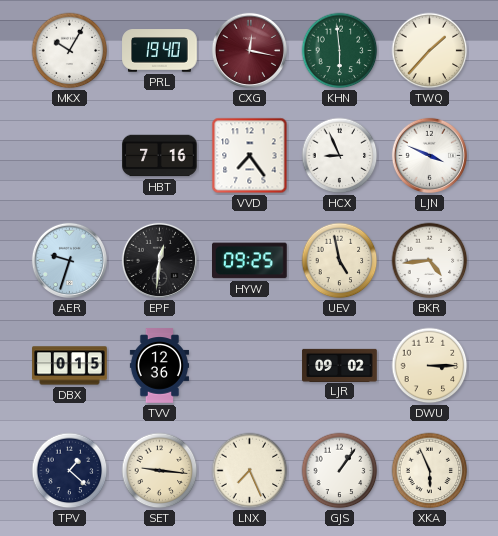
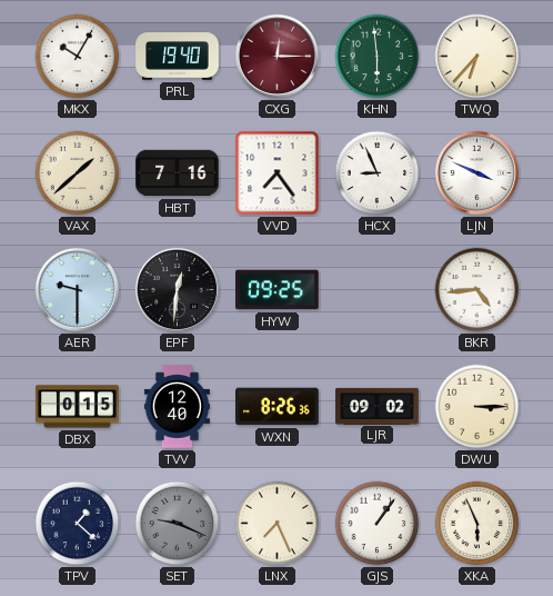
CXG: 12:17 -> 12:15 (276, 56)
TWQ: 1:37 -> 6:37 (477, 57)
VAX: none -> 1:38 (78, 173)
AER: 9:33 -> 9:30 (77, 289)
UEV: 4:58 -> none (340, 261)
TVV: 12:36 -> 12:40 (177, 407)
WXN: none -> 8:26 (278, 407)
SET: 9:16 -> 9:19 (178, 524)
SET dial: cream -> grey (178, 524)
